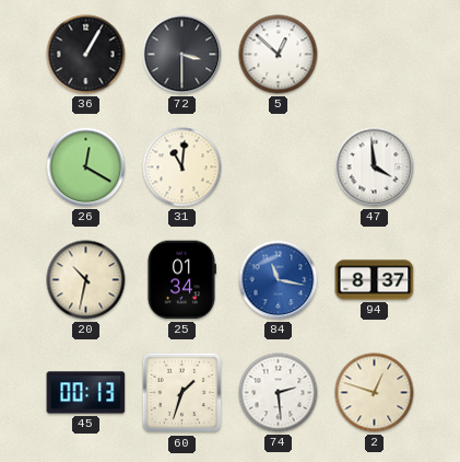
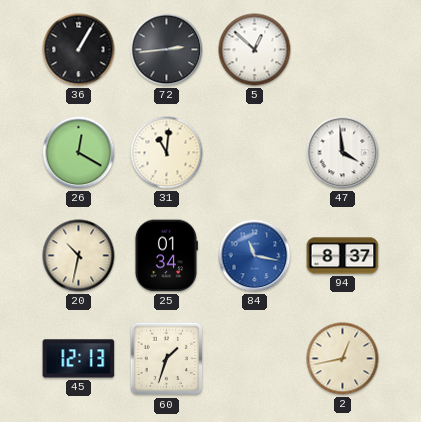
72: 3:30 -> 2:44 (167, 50)
45: 00:13 -> 12:13 (79, 359)
74: 2:29 -> none (279, 393)
2: 12:48 -> 12:43 (343, 359)
